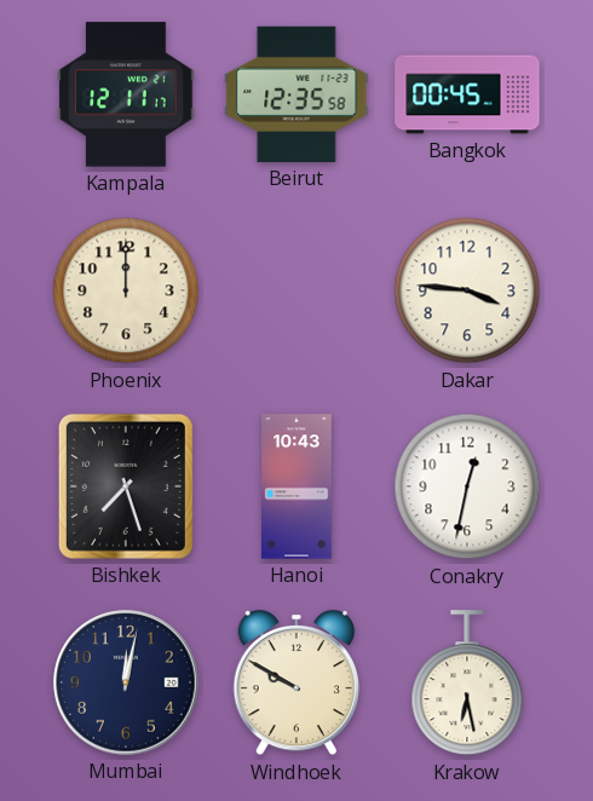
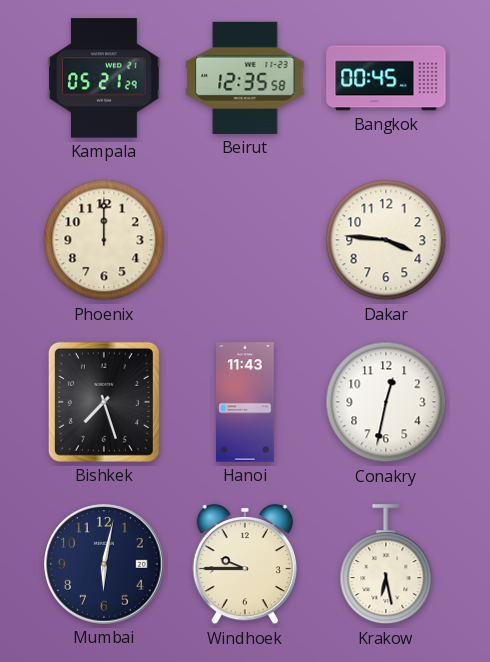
Kampala: 12:11 -> 05:21 (104, 78)
Hanoi: 10:43 -> 11:43 (245, 402)
Mumbai: 12:02 -> 6:02 (104, 564)
Windhoek: 9:50 -> 9:45 (244, 564)
